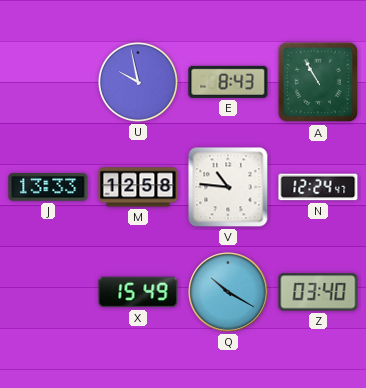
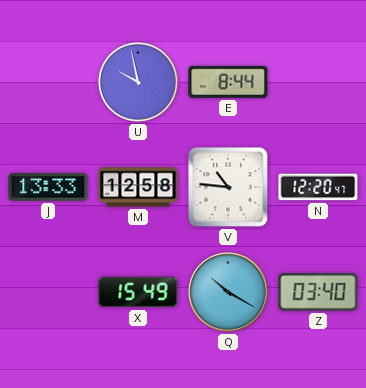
E: 8:43 -> 8:44 (228, 82)
A: 10:55 -> none (318, 82)
N: 12:24 -> 12:20 (318, 187)
